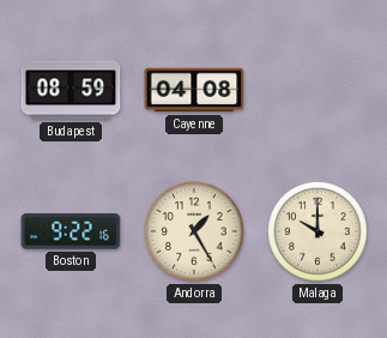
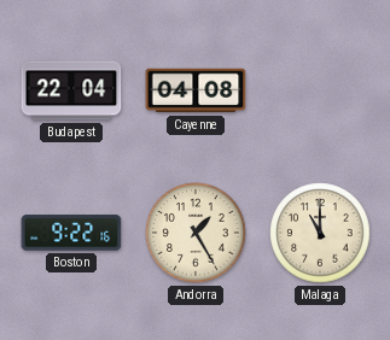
Budapest: 08:59 -> 22:04 (71, 90)
Malaga: 10:00 -> 11:00 (320, 233)
